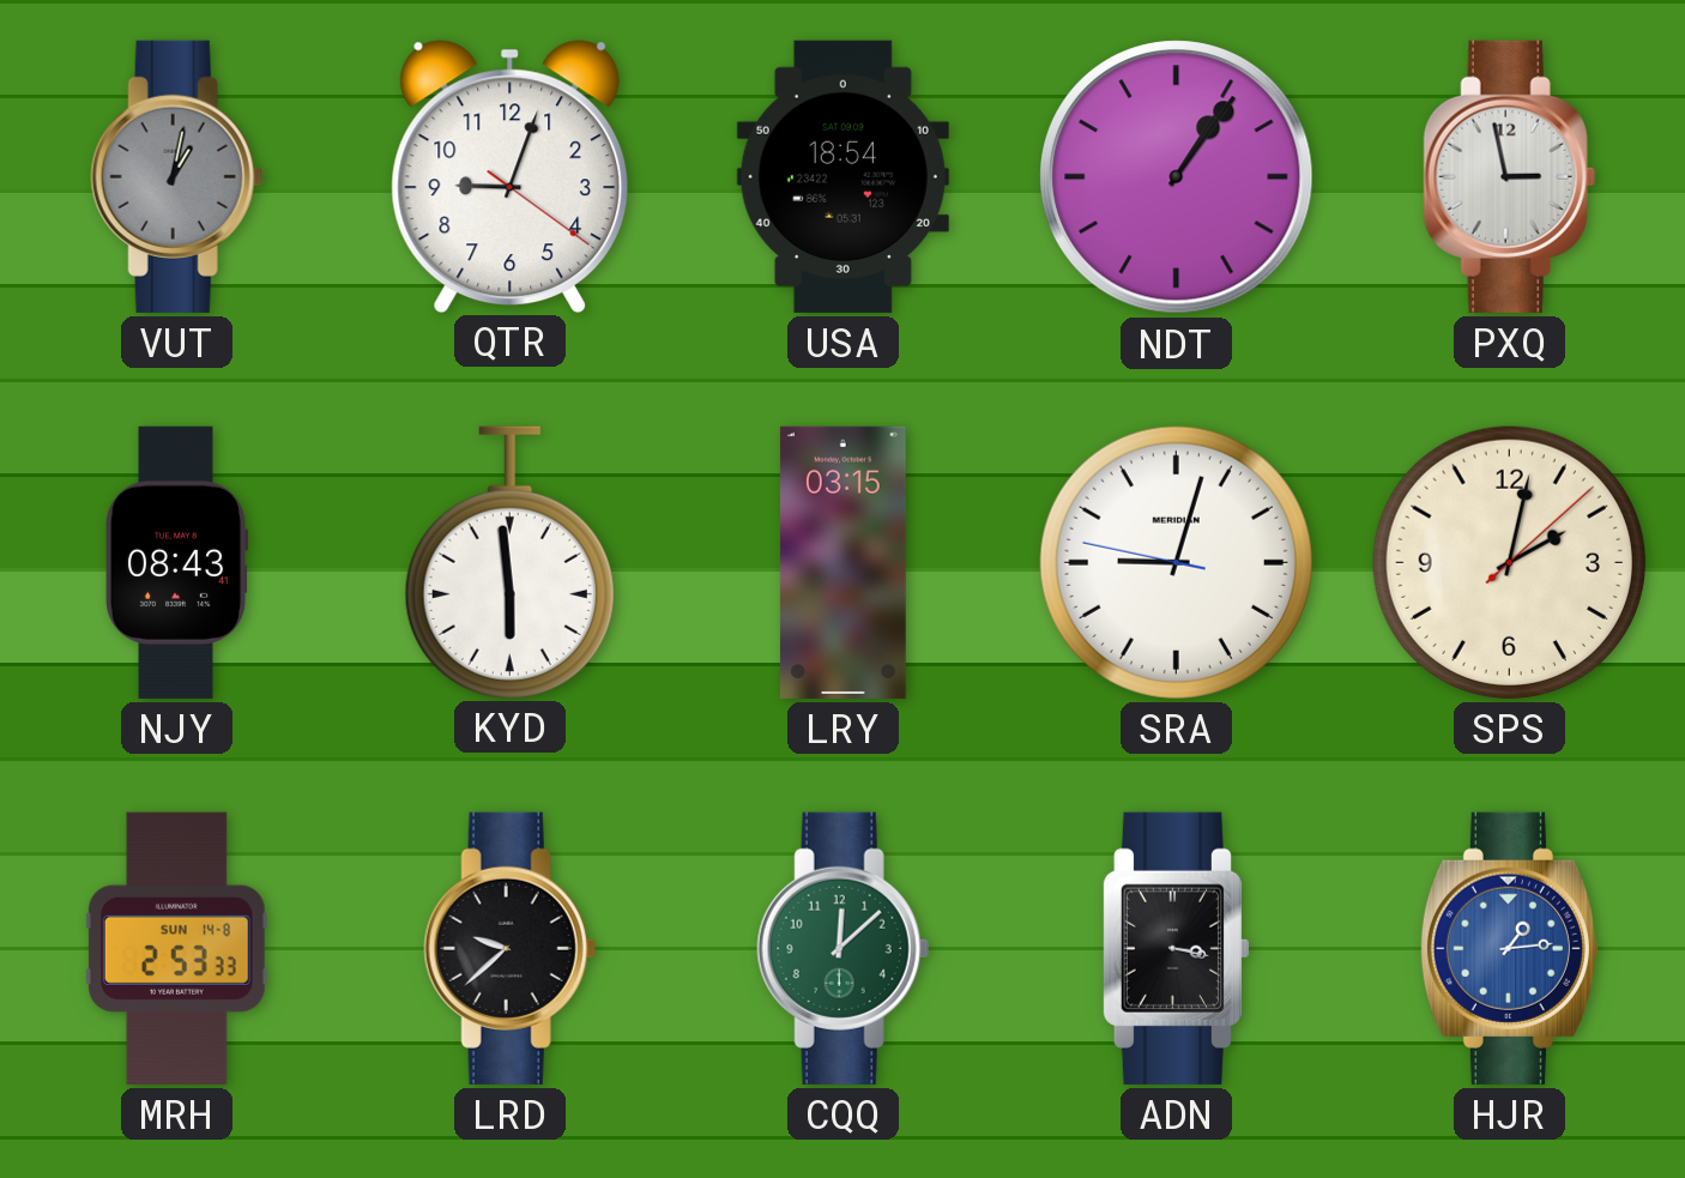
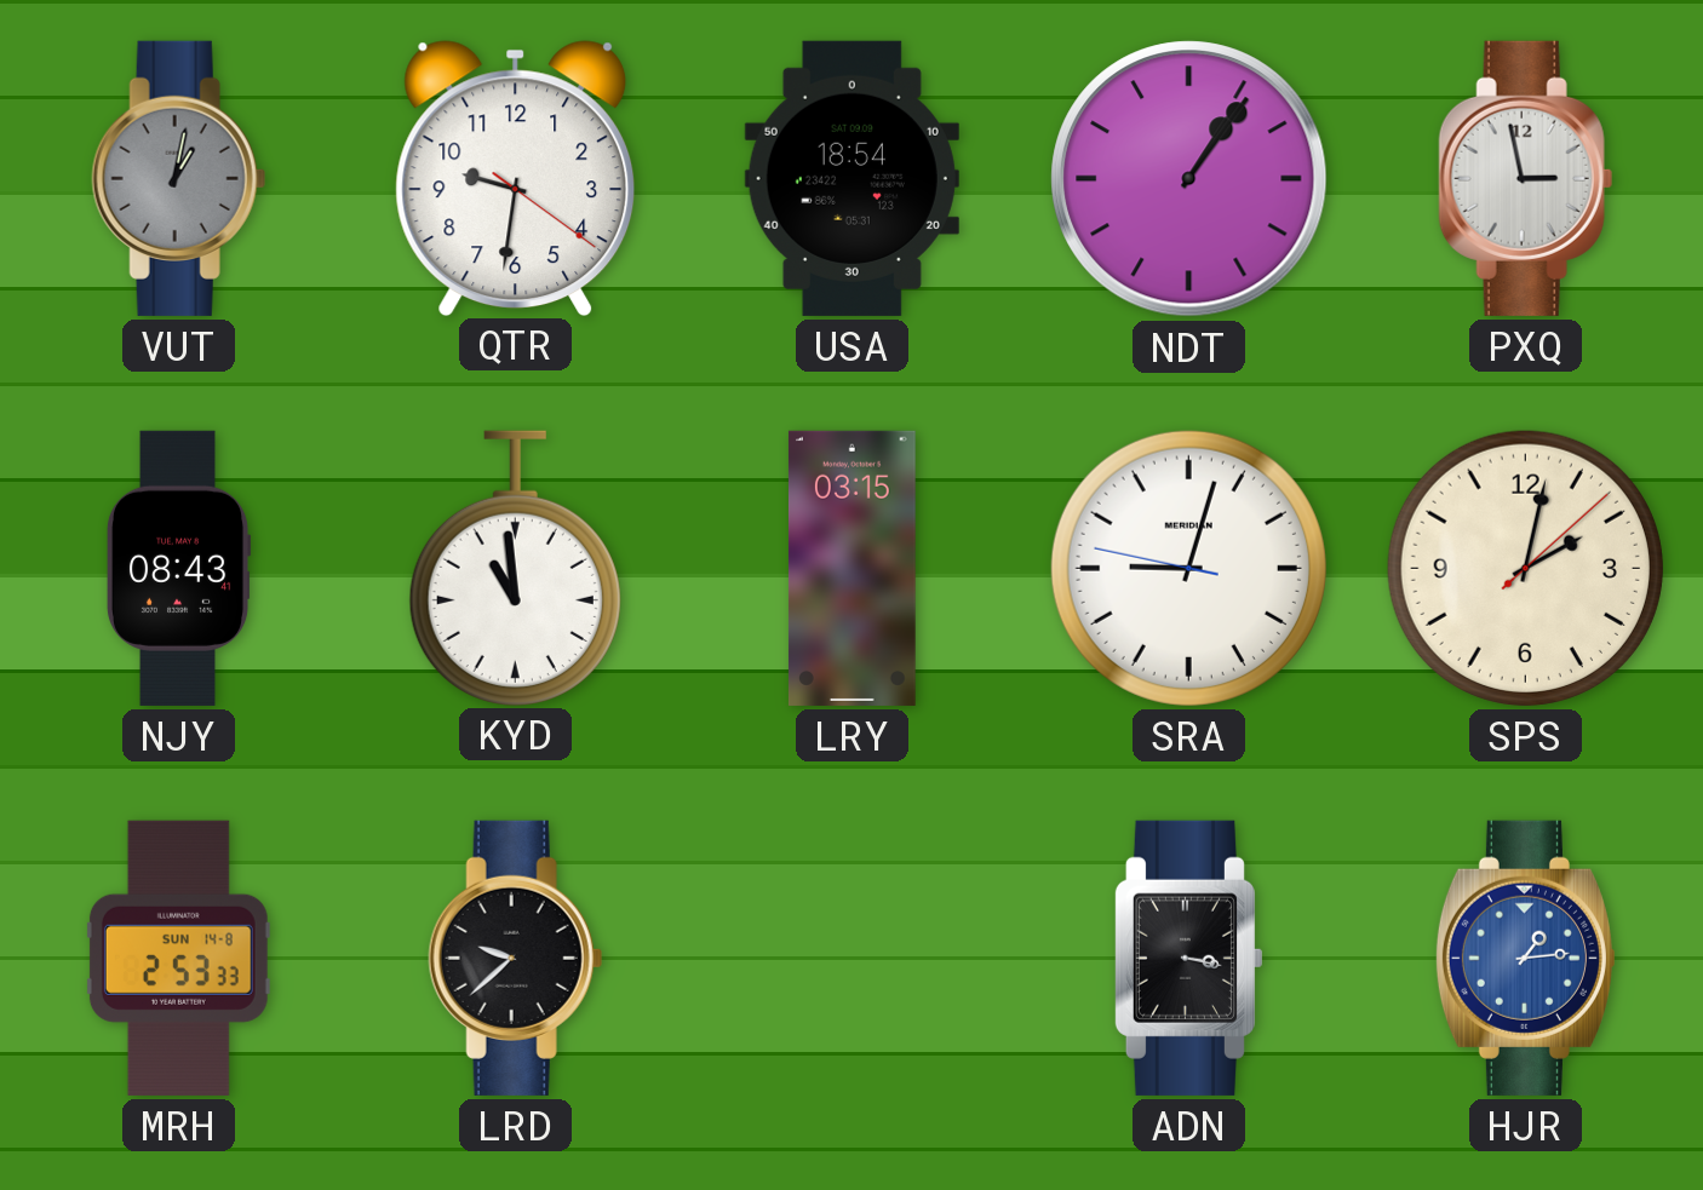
QTR: 9:03 -> 9:31 (516, 178)
KYD: 5:59 -> 10:59 (515, 568)
CQQ: 12:08 -> none (842, 948)
